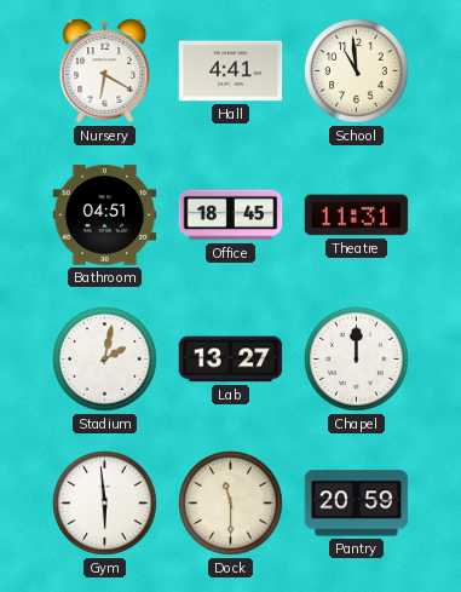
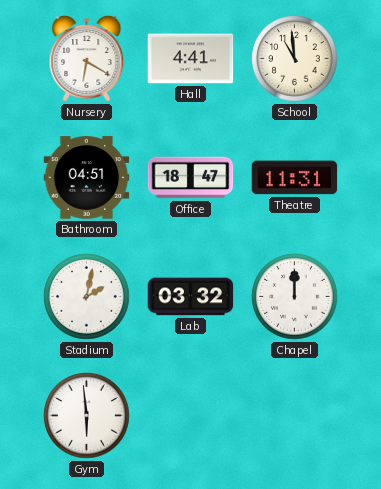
Office: 18:45 -> 18:47 (191, 178)
Lab: 13:27 -> 03:32 (191, 297)
Dock: 11:30 -> none (231, 504)
Pantry: 20:59 -> none (357, 504)
